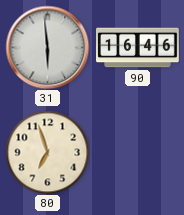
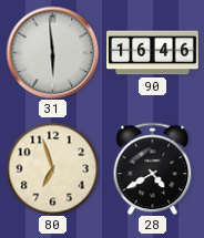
28: none -> 4:40 (153, 168)
